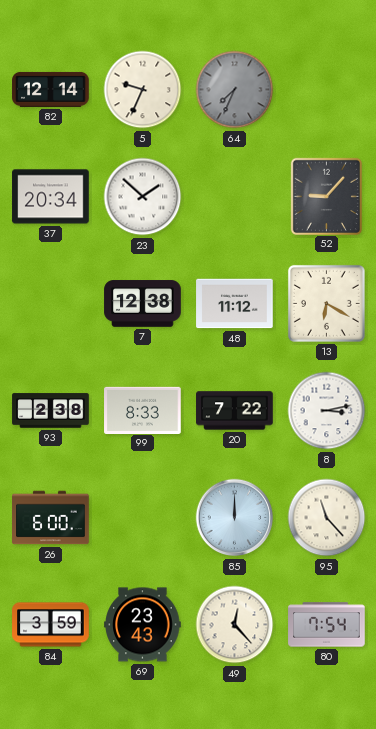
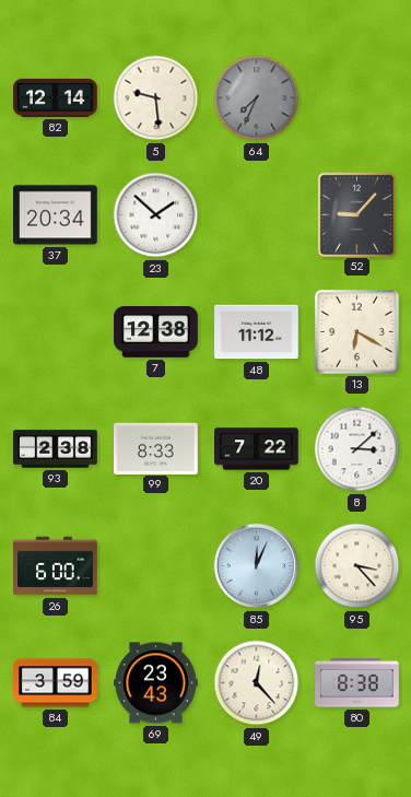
5: 9:34 -> 9:29 (156, 98)
8: 3:13 -> 3:08 (357, 449)
85: 12:00 -> 12:04 (257, 566)
95: 11:23 -> 3:23 (357, 566)
80: 7:54 -> 8:38 (357, 683)
